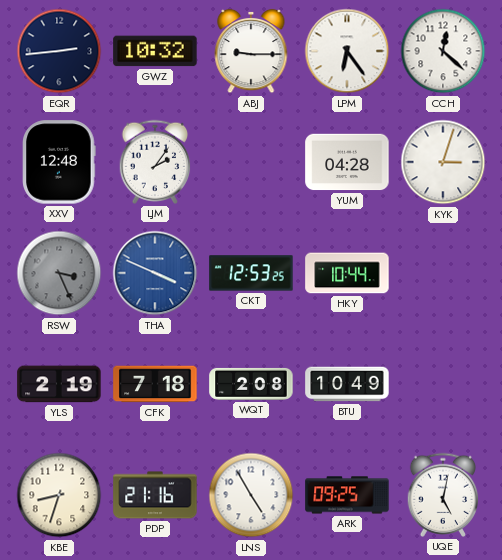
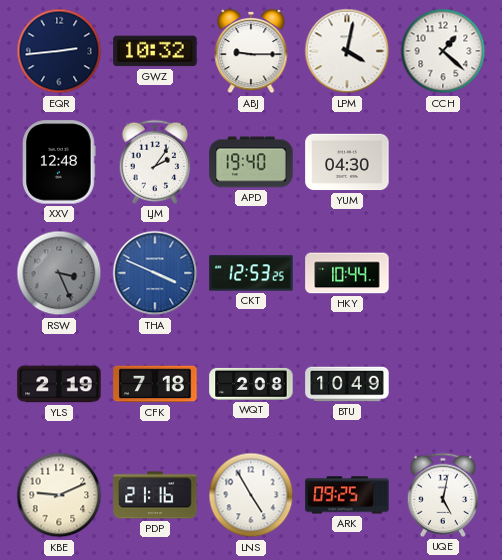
LPM: 6:24 -> 4:02 (347, 51)
CCH: 12:22 -> 1:22 (443, 51)
APD: none -> 19:40 (251, 162)
YUM: 04:28 -> 04:30 (347, 162)
KYK: 3:03 -> none (443, 162)
KBE: 8:33 -> 9:11 (59, 495)
